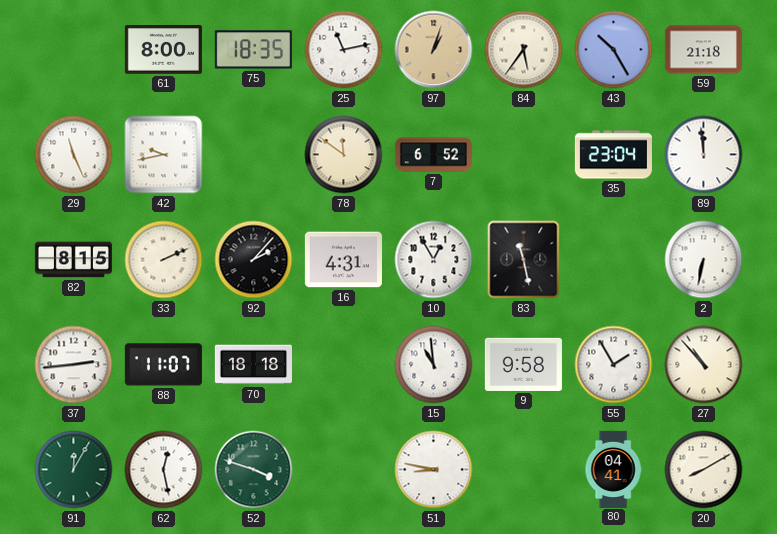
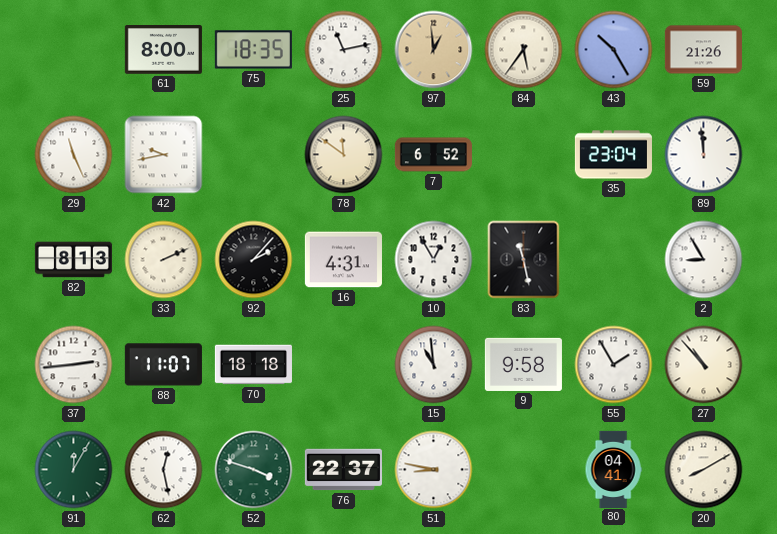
97: 1:03 -> 12:59 (434, 50)
59: 21:18 -> 21:26 (703, 50)
82: 8:15 -> 8:13 (73, 260)
2: 6:32 -> 8:55 (704, 260)
76: none -> 22:37 (343, 470)
